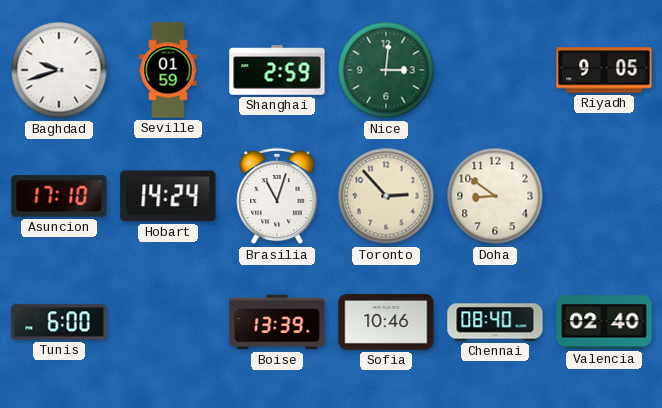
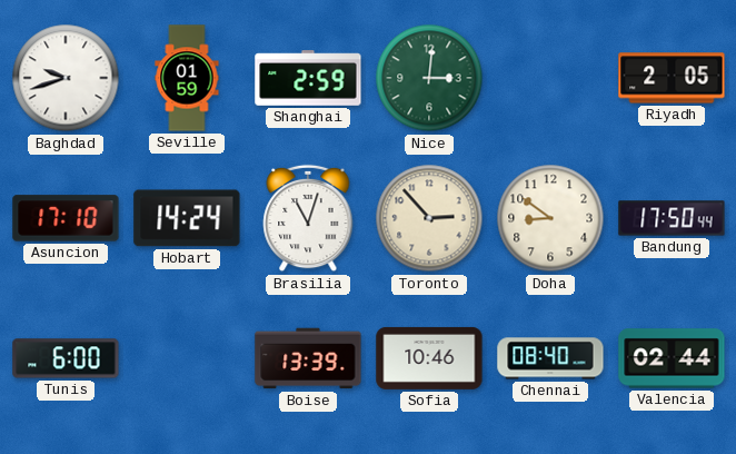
Riyadh: 9:05 -> 2:05 (672, 78)
Bandung: none -> 17:50 (672, 218)
Valencia: 02:40 -> 02:44 (672, 358)
